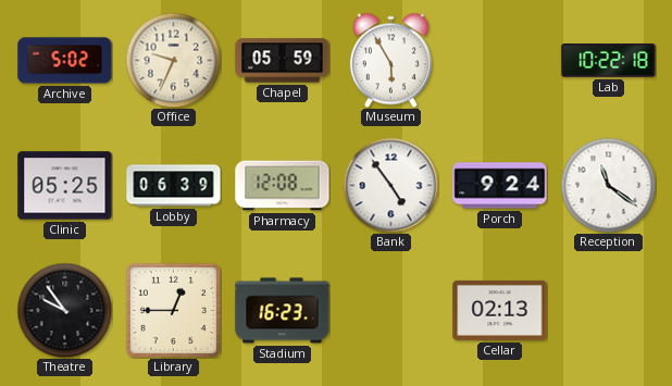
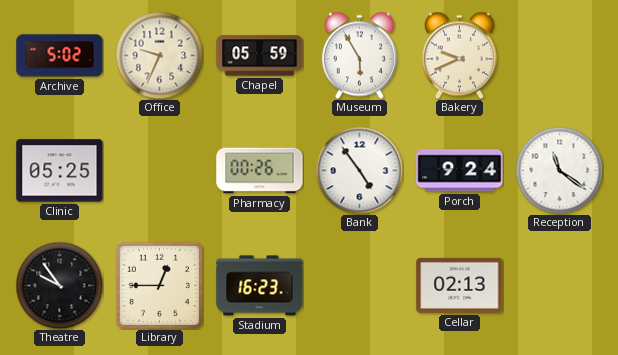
Bakery: none -> 9:41 (459, 55)
Lab: 10:22 -> none (609, 61)
Lobby: 06:39 -> none (174, 186)
Pharmacy: 12:08 -> 00:26 (260, 171)
